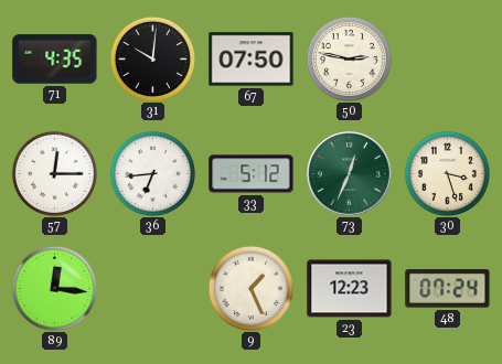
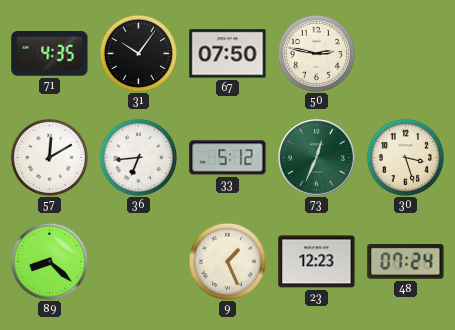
31: 10:01 -> 10:06 (138, 53)
57: 12:15 -> 12:10 (49, 157)
89: 12:16 -> 8:22 (49, 261)
